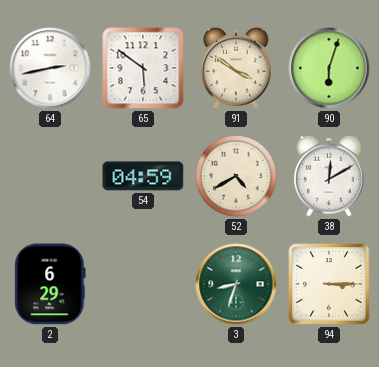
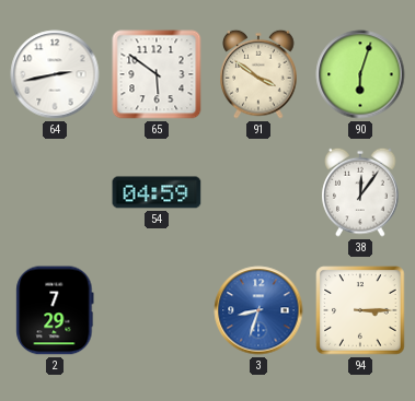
52: 4:40 -> none (236, 176)
38: 12:10 -> 12:06 (360, 192)
2: 6:29 -> 7:29 (55, 310)
3 dial: green -> blue (258, 310)
